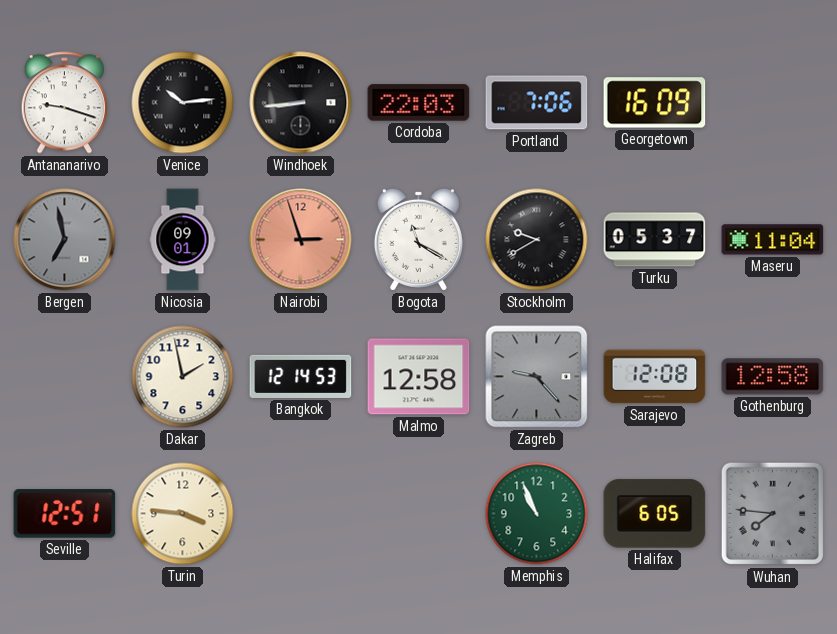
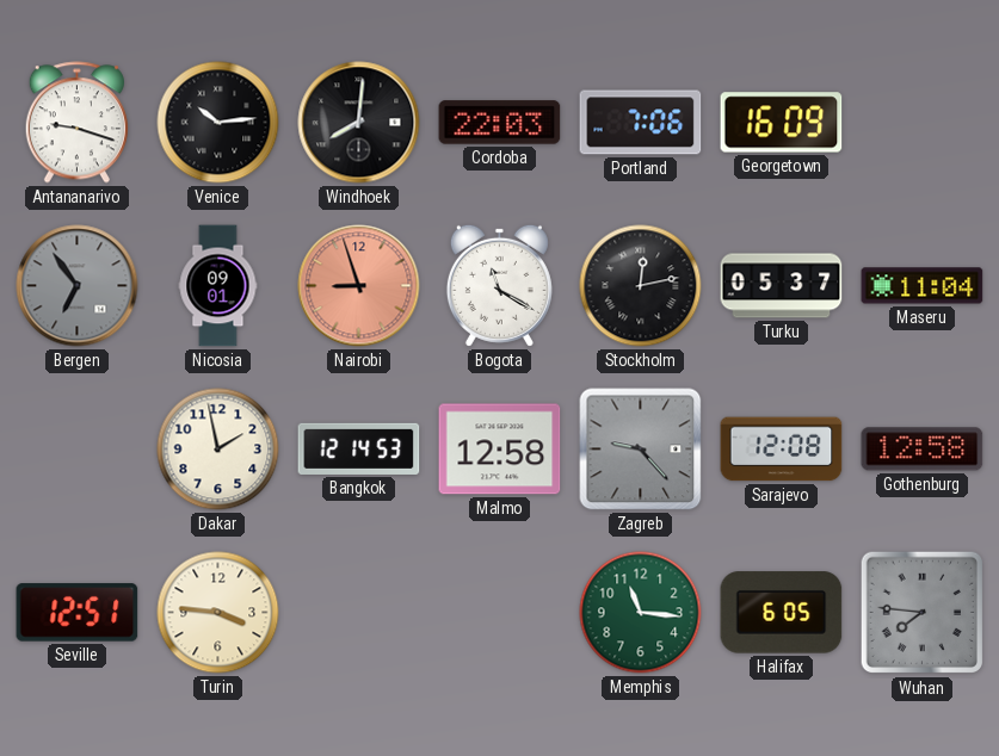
Windhoek: 8:44 -> 8:01 (359, 123)
Bergen: 6:58 -> 6:54 (78, 286)
Nairobi: 2:57 -> 8:57 (359, 286)
Stockholm: 9:40 -> 12:13 (641, 286)
Memphis: 10:56 -> 11:16 (641, 613)
